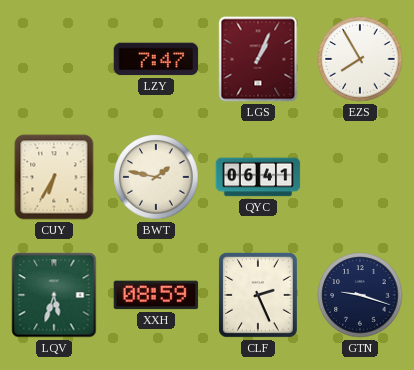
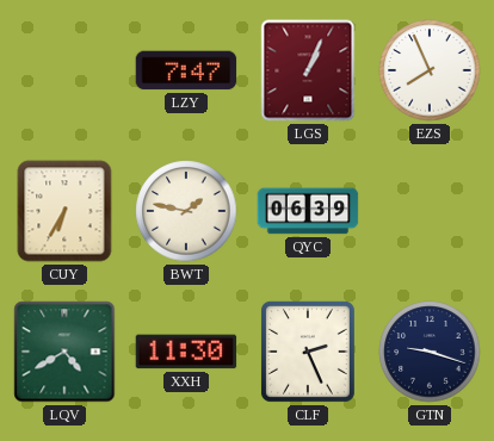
EZS: 7:55 -> 7:56 (430, 70)
QYC: 06:41 -> 06:39 (308, 211)
LQV: 5:33 -> 4:40 (64, 352)
XXH: 08:59 -> 11:30 (186, 352)
